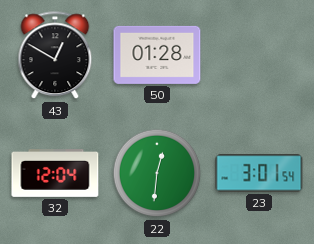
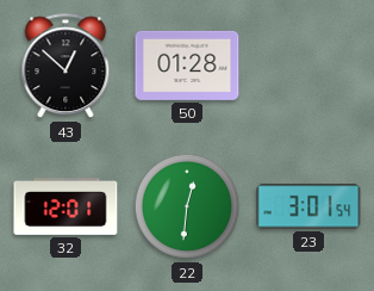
43: 12:50 -> 12:52 (66, 67)
32: 12:04 -> 12:01 (66, 208)
